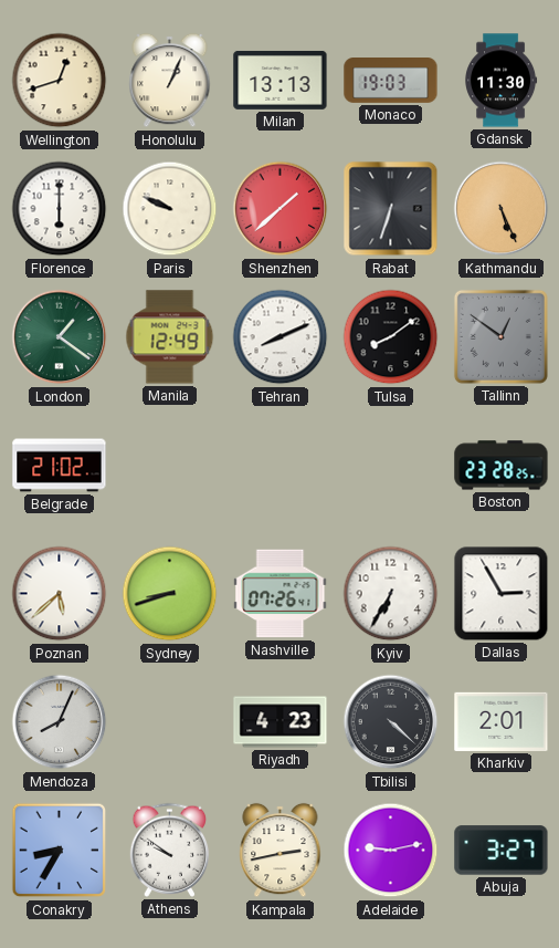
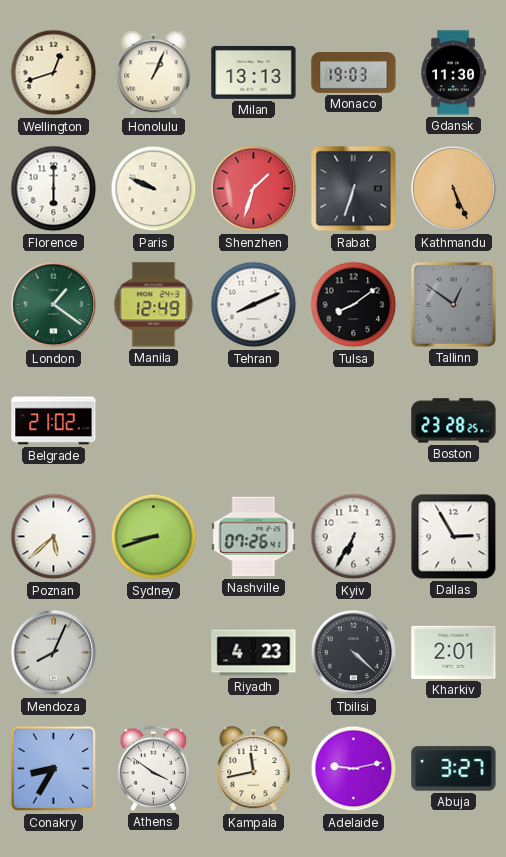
Shenzhen: 1:38 -> 1:33 (254, 189)
Athens: 9:51 -> 3:51 (154, 768)
Kampala: 2:43 -> 11:43 (254, 769)
